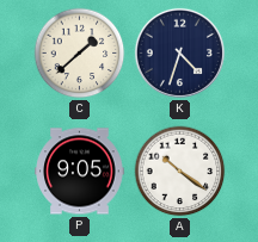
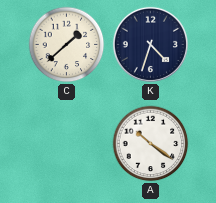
P: 9:05 -> none (80, 172)
